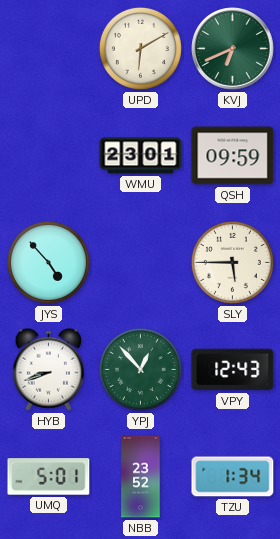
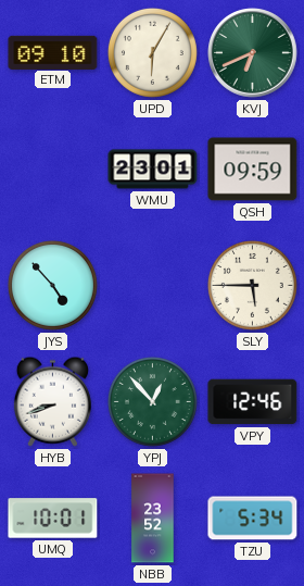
ETM: none -> 09:10 (53, 52)
UPD: 6:10 -> 6:05 (152, 52)
VPY: 12:43 -> 12:46 (253, 402)
UMQ: 5:01 -> 10:01 (53, 519)
TZU: 1:34 -> 5:34 (253, 519)
